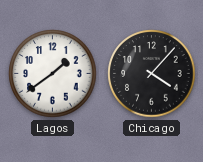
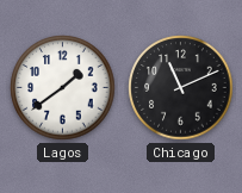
Chicago: 4:07 -> 11:11 (181, 88)
